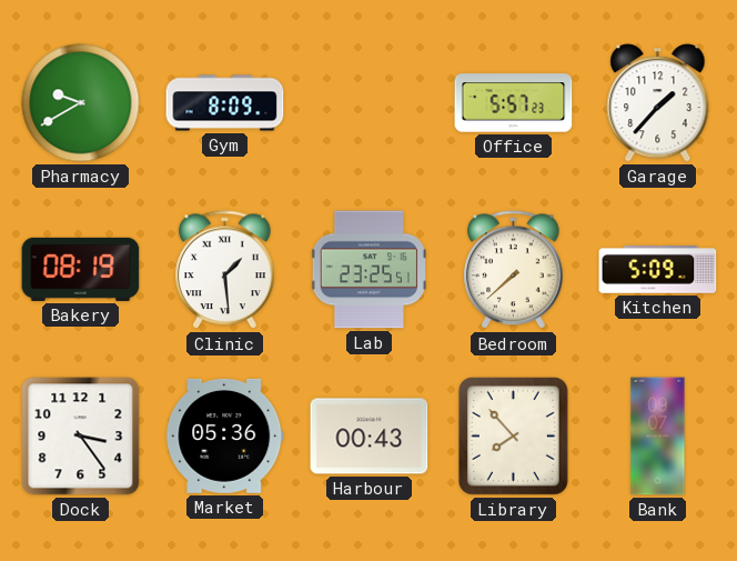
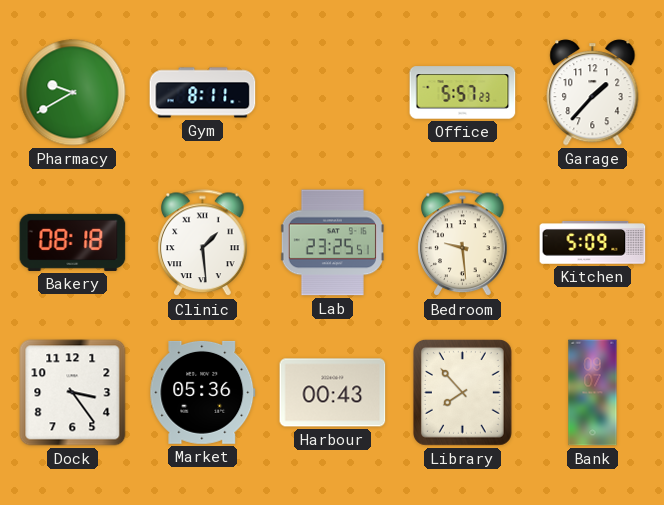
Gym: 8:09 -> 8:11 (203, 93)
Bakery: 08:19 -> 08:18 (73, 242)
Bedroom: 7:38 -> 9:29 (463, 243)
